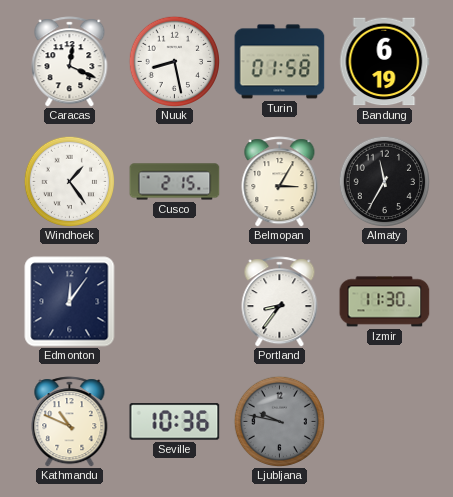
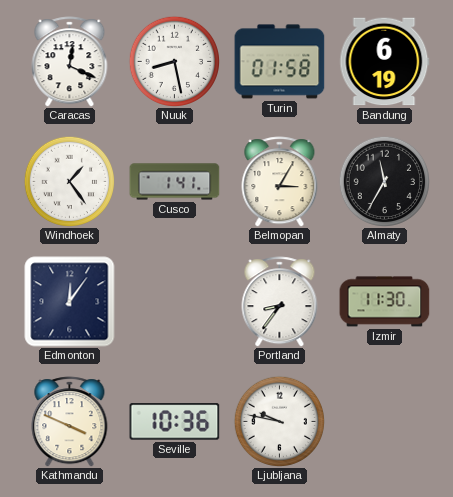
Cusco: 2:15 -> 1:41 (175, 182)
Kathmandu: 10:49 -> 3:49 (70, 422)
Ljubljana dial: grey -> white (279, 421)
